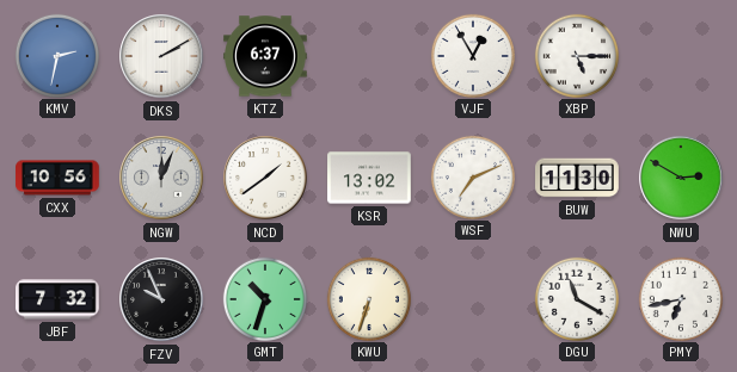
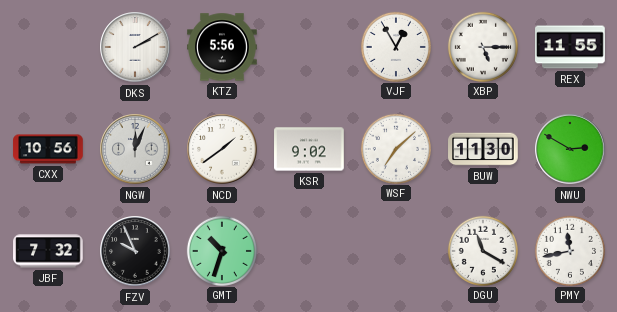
KMV: 2:32 -> none (56, 55)
KTZ: 6:37 -> 5:56 (222, 47)
REX: none -> 11:55 (570, 47)
KSR: 13:02 -> 9:02 (309, 149)
WSF: 7:11 -> 7:08 (395, 148)
KWU: 6:33 -> none (368, 298)
PMY: 6:43 -> 11:43 (569, 250)
